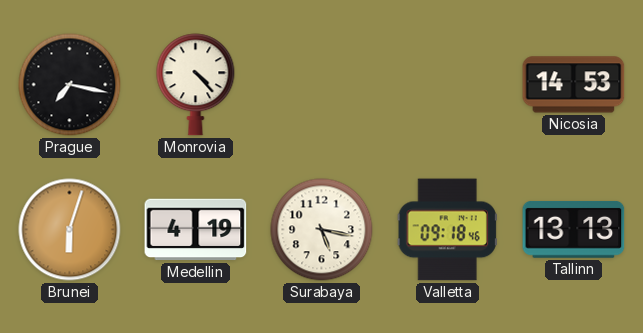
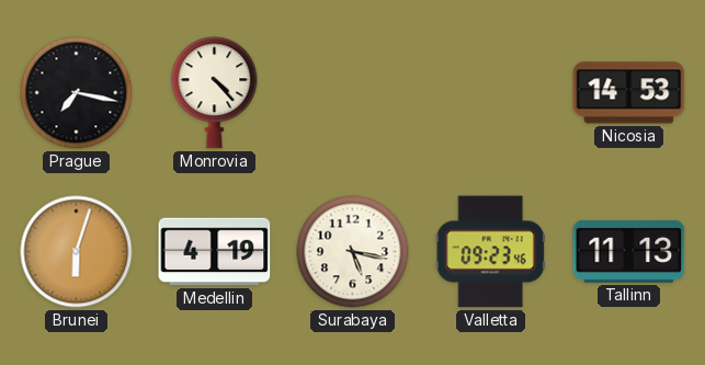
Valletta: 09:18 -> 09:23 (490, 252)
Tallinn: 13:13 -> 11:13 (629, 251)
